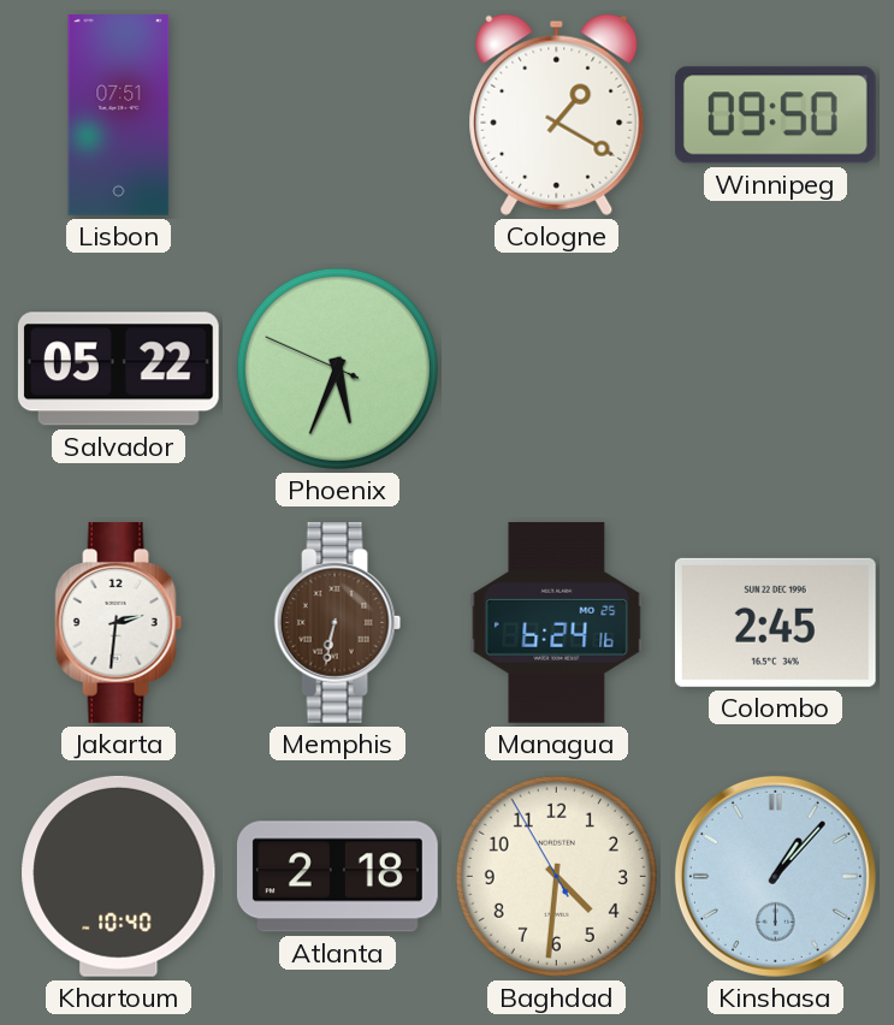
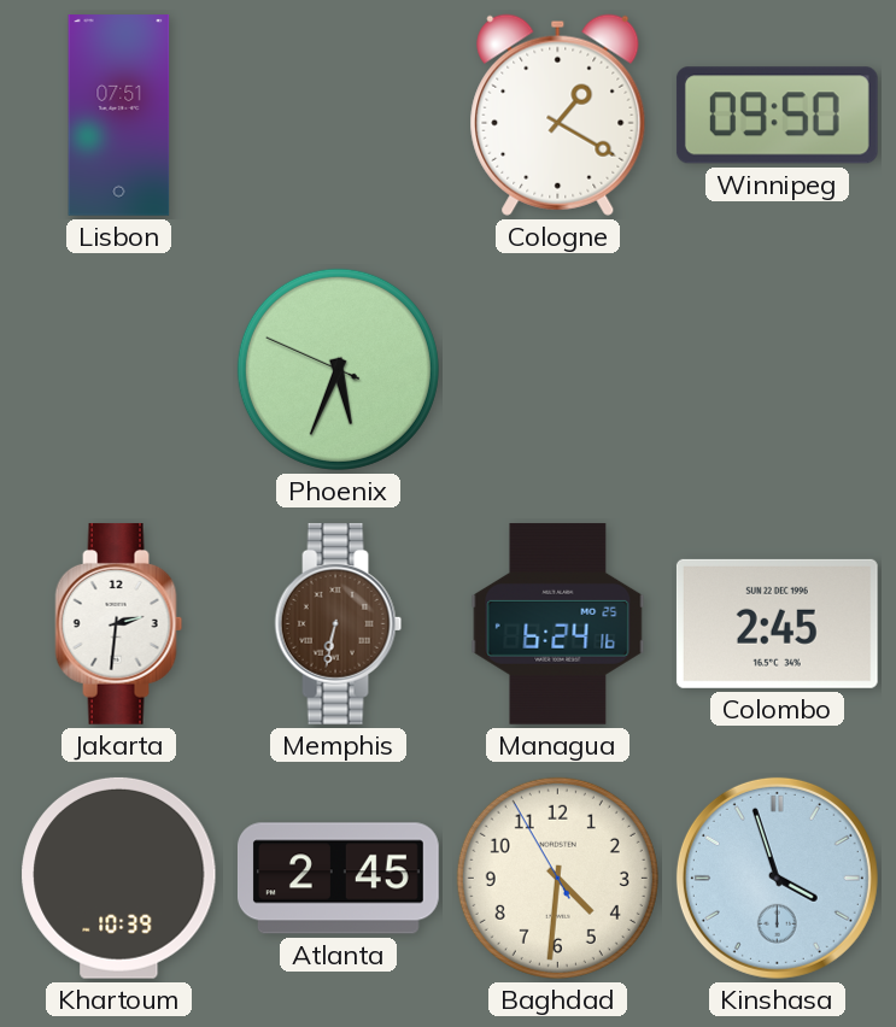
Salvador: 05:22 -> none (118, 369)
Khartoum: 10:40 -> 10:39 (119, 878)
Atlanta: 2:18 -> 2:45 (339, 879)
Kinshasa: 1:07 -> 3:57 (777, 878)
